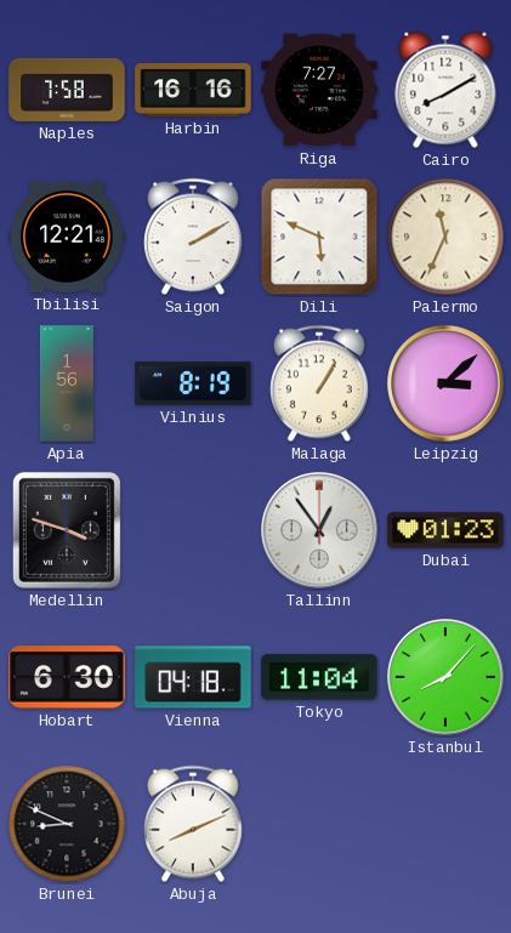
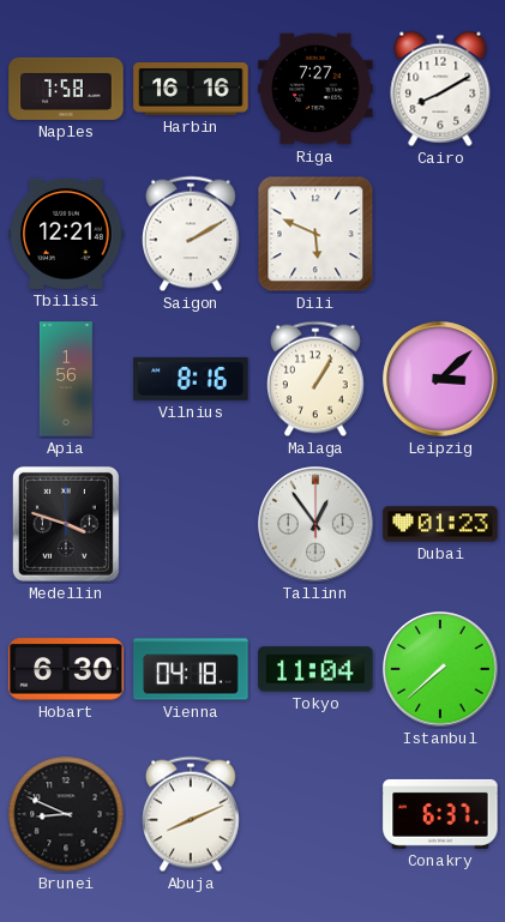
Palermo: 11:34 -> none (445, 237)
Vilnius: 8:19 -> 8:16 (191, 379)
Istanbul: 8:07 -> 7:38 (440, 669)
Conakry: none -> 6:37 (440, 814)
